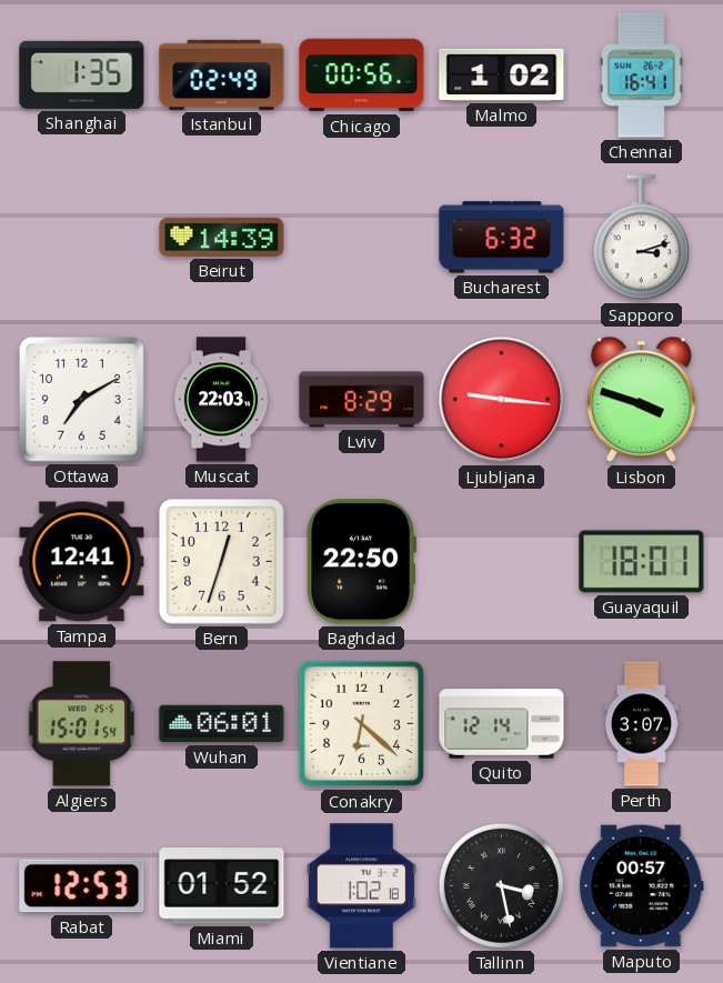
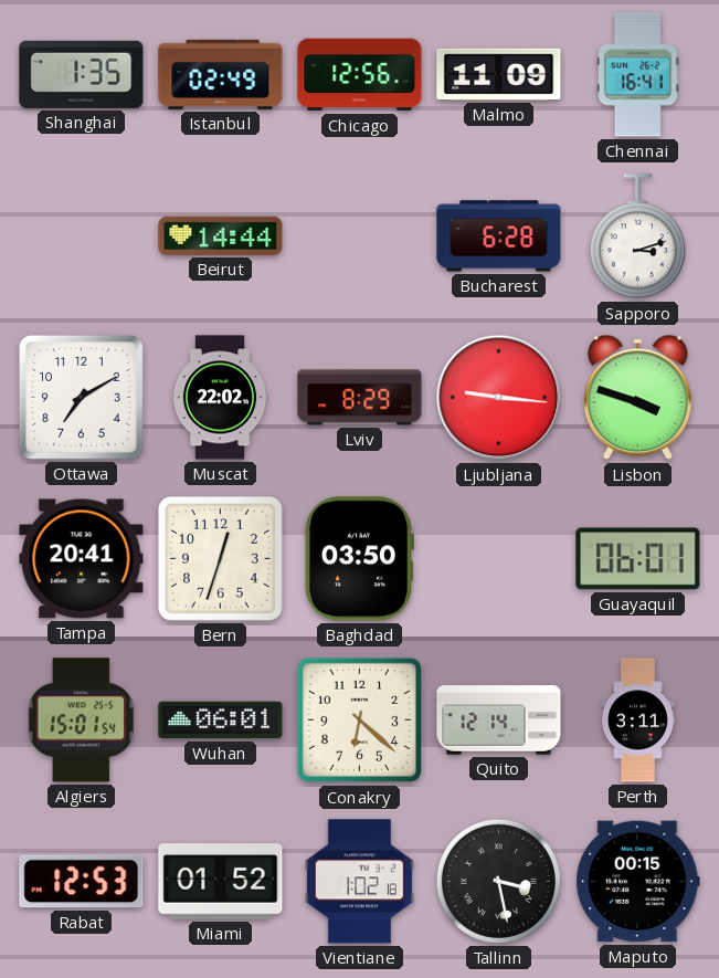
Chicago: 00:56 -> 12:56 (360, 75)
Malmo: 1:02 -> 11:09 (499, 74)
Beirut: 14:39 -> 14:44 (221, 235)
Bucharest: 6:32 -> 6:28 (499, 236)
Muscat: 22:03 -> 22:02 (220, 398)
Tampa: 12:41 -> 20:41 (82, 559)
Baghdad: 22:50 -> 03:50 (359, 559)
Guayaquil: 18:01 -> 06:01 (638, 559)
Perth: 3:07 -> 3:11 (638, 721)
Maputo: 00:57 -> 00:15 (638, 882)
